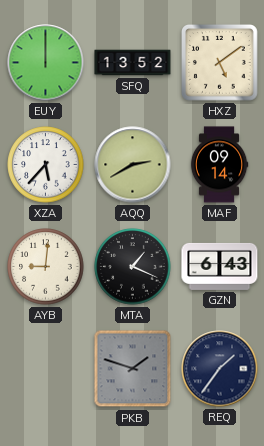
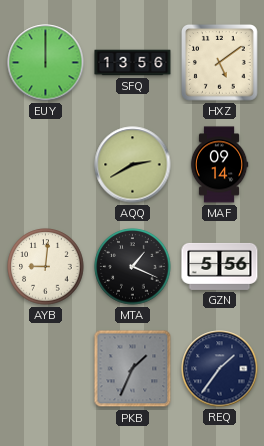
SFQ: 13:52 -> 13:56 (133, 63)
XZA: 5:37 -> none (46, 165)
GZN: 6:43 -> 5:56 (220, 266)
PKB: 1:48 -> 1:34 (133, 369)
